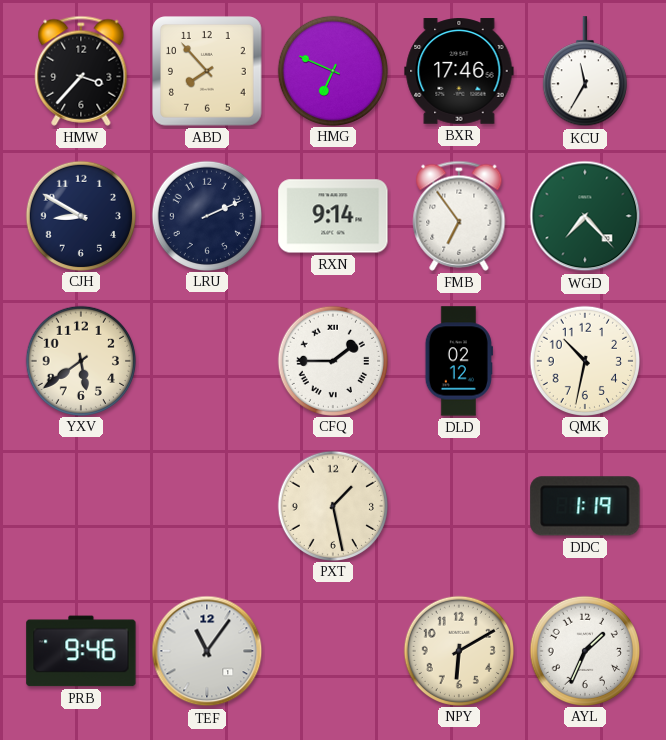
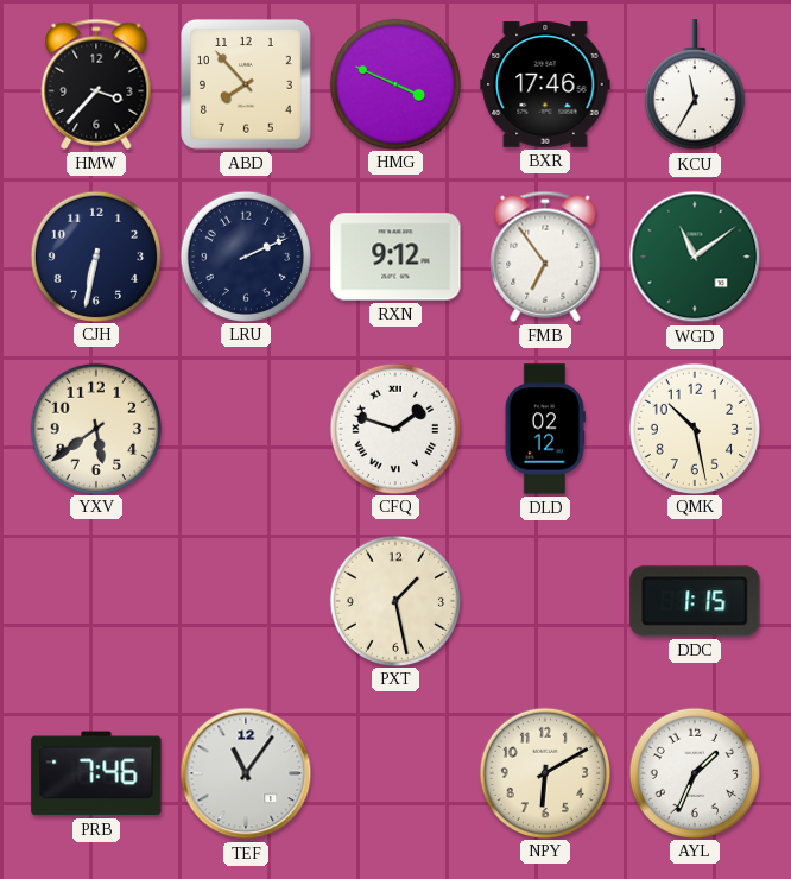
HMG: 6:49 -> 3:49 (394, 83)
CJH: 8:50 -> 6:32 (95, 255)
RXN: 9:14 -> 9:12 (395, 257)
WGD: 7:23 -> 11:09 (695, 257)
CFQ: 1:45 -> 1:48 (394, 428)
QMK: 10:32 -> 10:28 (694, 428)
DDC: 1:19 -> 1:15 (695, 601)
PRB: 9:46 -> 7:46 (96, 773)
